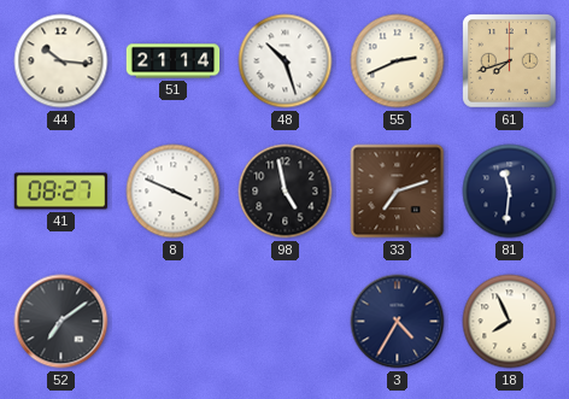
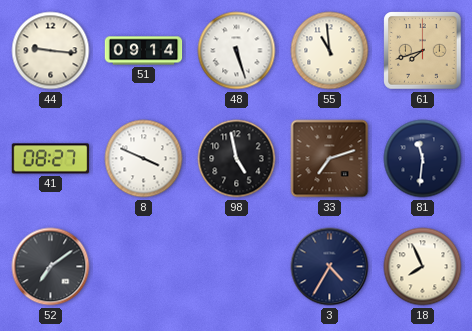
44: 10:16 -> 9:16 (51, 51)
51: 21:14 -> 09:14 (144, 51)
48: 10:27 -> 5:27 (237, 51)
55: 2:41 -> 10:59 (330, 51)
